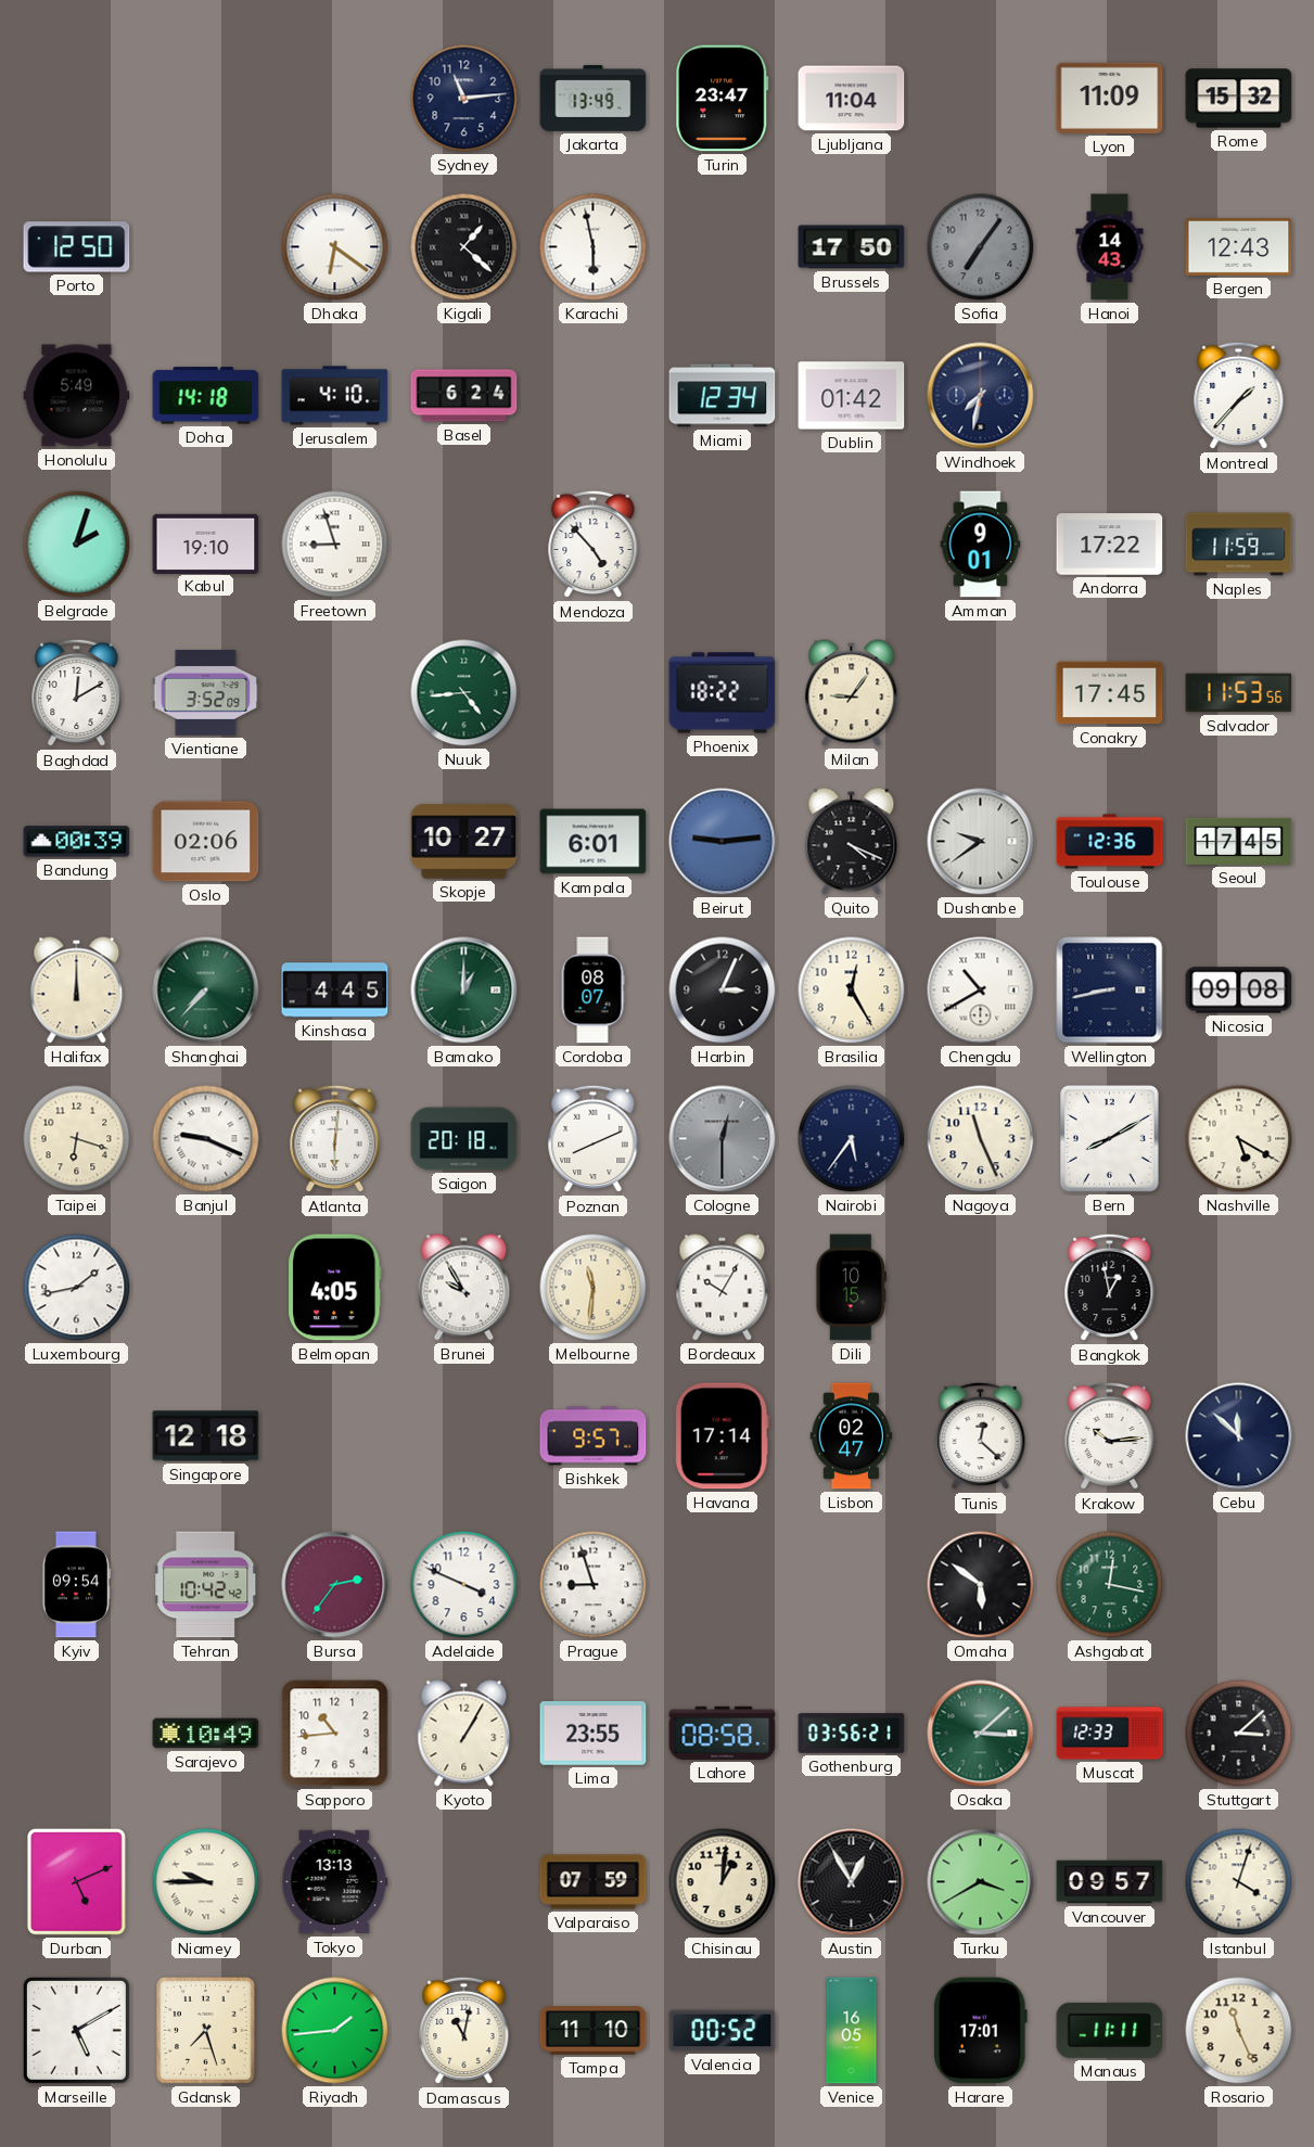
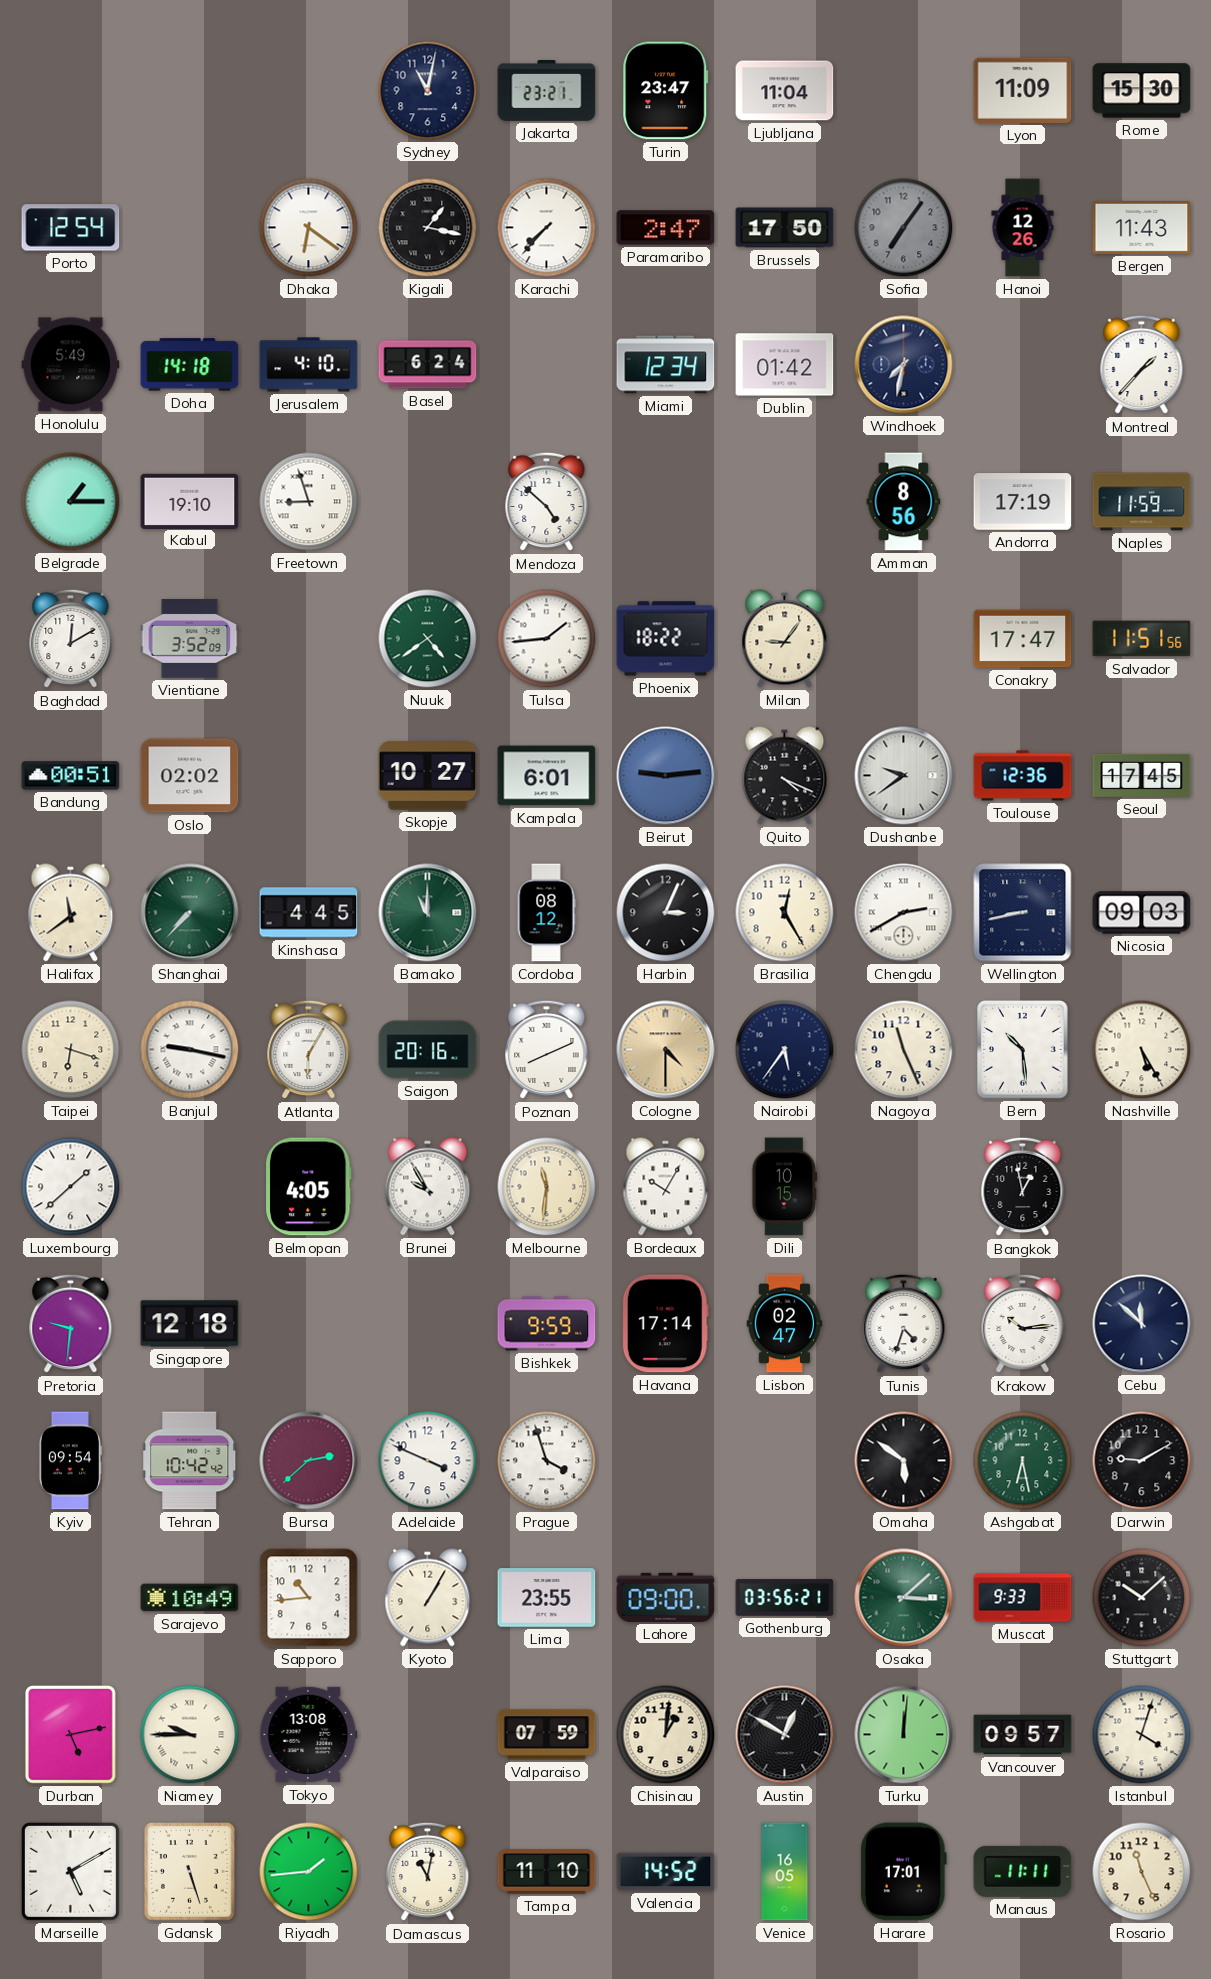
Sydney: 11:14 -> 11:02 (428, 91)
Jakarta: 13:49 -> 23:21 (547, 91)
Rome: 15:32 -> 15:30 (1142, 91)
Porto: 12:50 -> 12:54 (71, 228)
Kigali: 1:22 -> 1:17 (428, 228)
Karachi: 5:58 -> 7:37 (547, 228)
Paramaribo: none -> 2:47 (666, 228)
Hanoi: 14:43 -> 12:26 (1023, 228)
Bergen: 12:43 -> 11:43 (1142, 227)
Belgrade: 2:03 -> 1:15 (71, 502)
Mendoza: 4:53 -> 4:52 (547, 502)
Amman: 9:01 -> 8:56 (904, 502)
Andorra: 17:22 -> 17:19 (1023, 502)
Nuuk: 4:44 -> 4:39 (428, 639)
Tulsa: none -> 1:44 (547, 639)
Conakry: 17:45 -> 17:47 (1023, 639)
Salvador: 11:53 -> 11:51 (1142, 639)
Bandung: 00:39 -> 00:51 (71, 776)
Oslo: 02:06 -> 02:02 (190, 776)
Halifax: 12:00 -> 11:39 (71, 913)
Bamako: 1:00 -> 11:00 (428, 913)
Cordoba: 08:07 -> 08:12 (546, 913)
Chengdu: 10:40 -> 2:40 (904, 913)
Nicosia: 09:08 -> 09:03 (1142, 913)
Banjul: 9:19 -> 9:17 (190, 1050)
Atlanta: 6:01 -> 6:05 (309, 1050)
Saigon: 20:18 -> 20:16 (428, 1050)
Cologne: 12:30 -> 4:30 (666, 1050)
Cologne dial: grey -> champagne (666, 1050)
Bern: 8:10 -> 10:29 (1023, 1050)
Nashville: 5:20 -> 5:25 (1142, 1050)
Luxembourg: 1:43 -> 1:38 (71, 1187)
Pretoria: none -> 9:31 (71, 1324)
Bishkek: 9:57 -> 9:59 (547, 1324)
Tunis: 12:22 -> 4:33 (904, 1324)
Bursa: 2:36 -> 2:38 (309, 1461)
Prague: 8:57 -> 3:57 (547, 1461)
Ashgabat: 12:17 -> 6:28 (1023, 1461)
Darwin: none -> 9:10 (1142, 1461)
Lahore: 08:58 -> 09:00 (666, 1597)
Muscat: 12:33 -> 9:33 (1023, 1598)
Stuttgart: 3:08 -> 10:08 (1142, 1598)
Durban: 5:11 -> 5:13 (71, 1735)
Tokyo: 13:13 -> 13:08 (309, 1735)
Austin: 12:55 -> 12:50 (785, 1735)
Turku: 3:40 -> 12:01 (904, 1735)
Gdansk: 7:27 -> 5:27 (190, 1872)
Valencia: 00:52 -> 14:52 (666, 1872)
